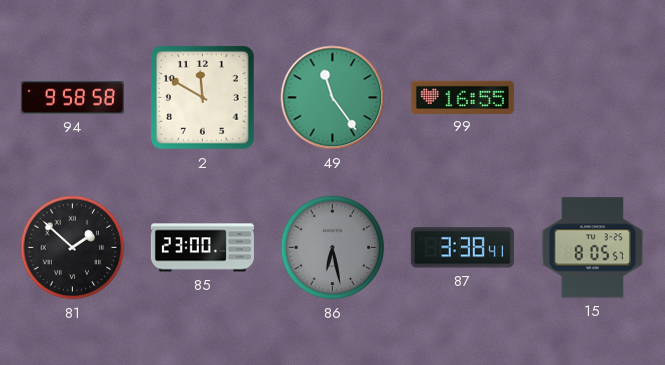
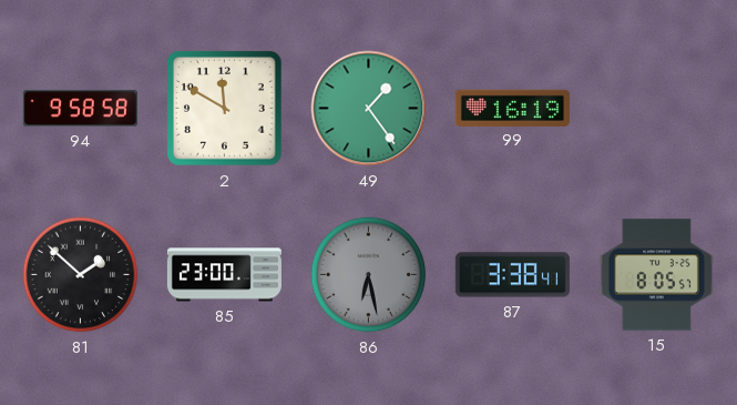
49: 11:24 -> 1:24 (369, 109)
99: 16:55 -> 16:19 (512, 108)
